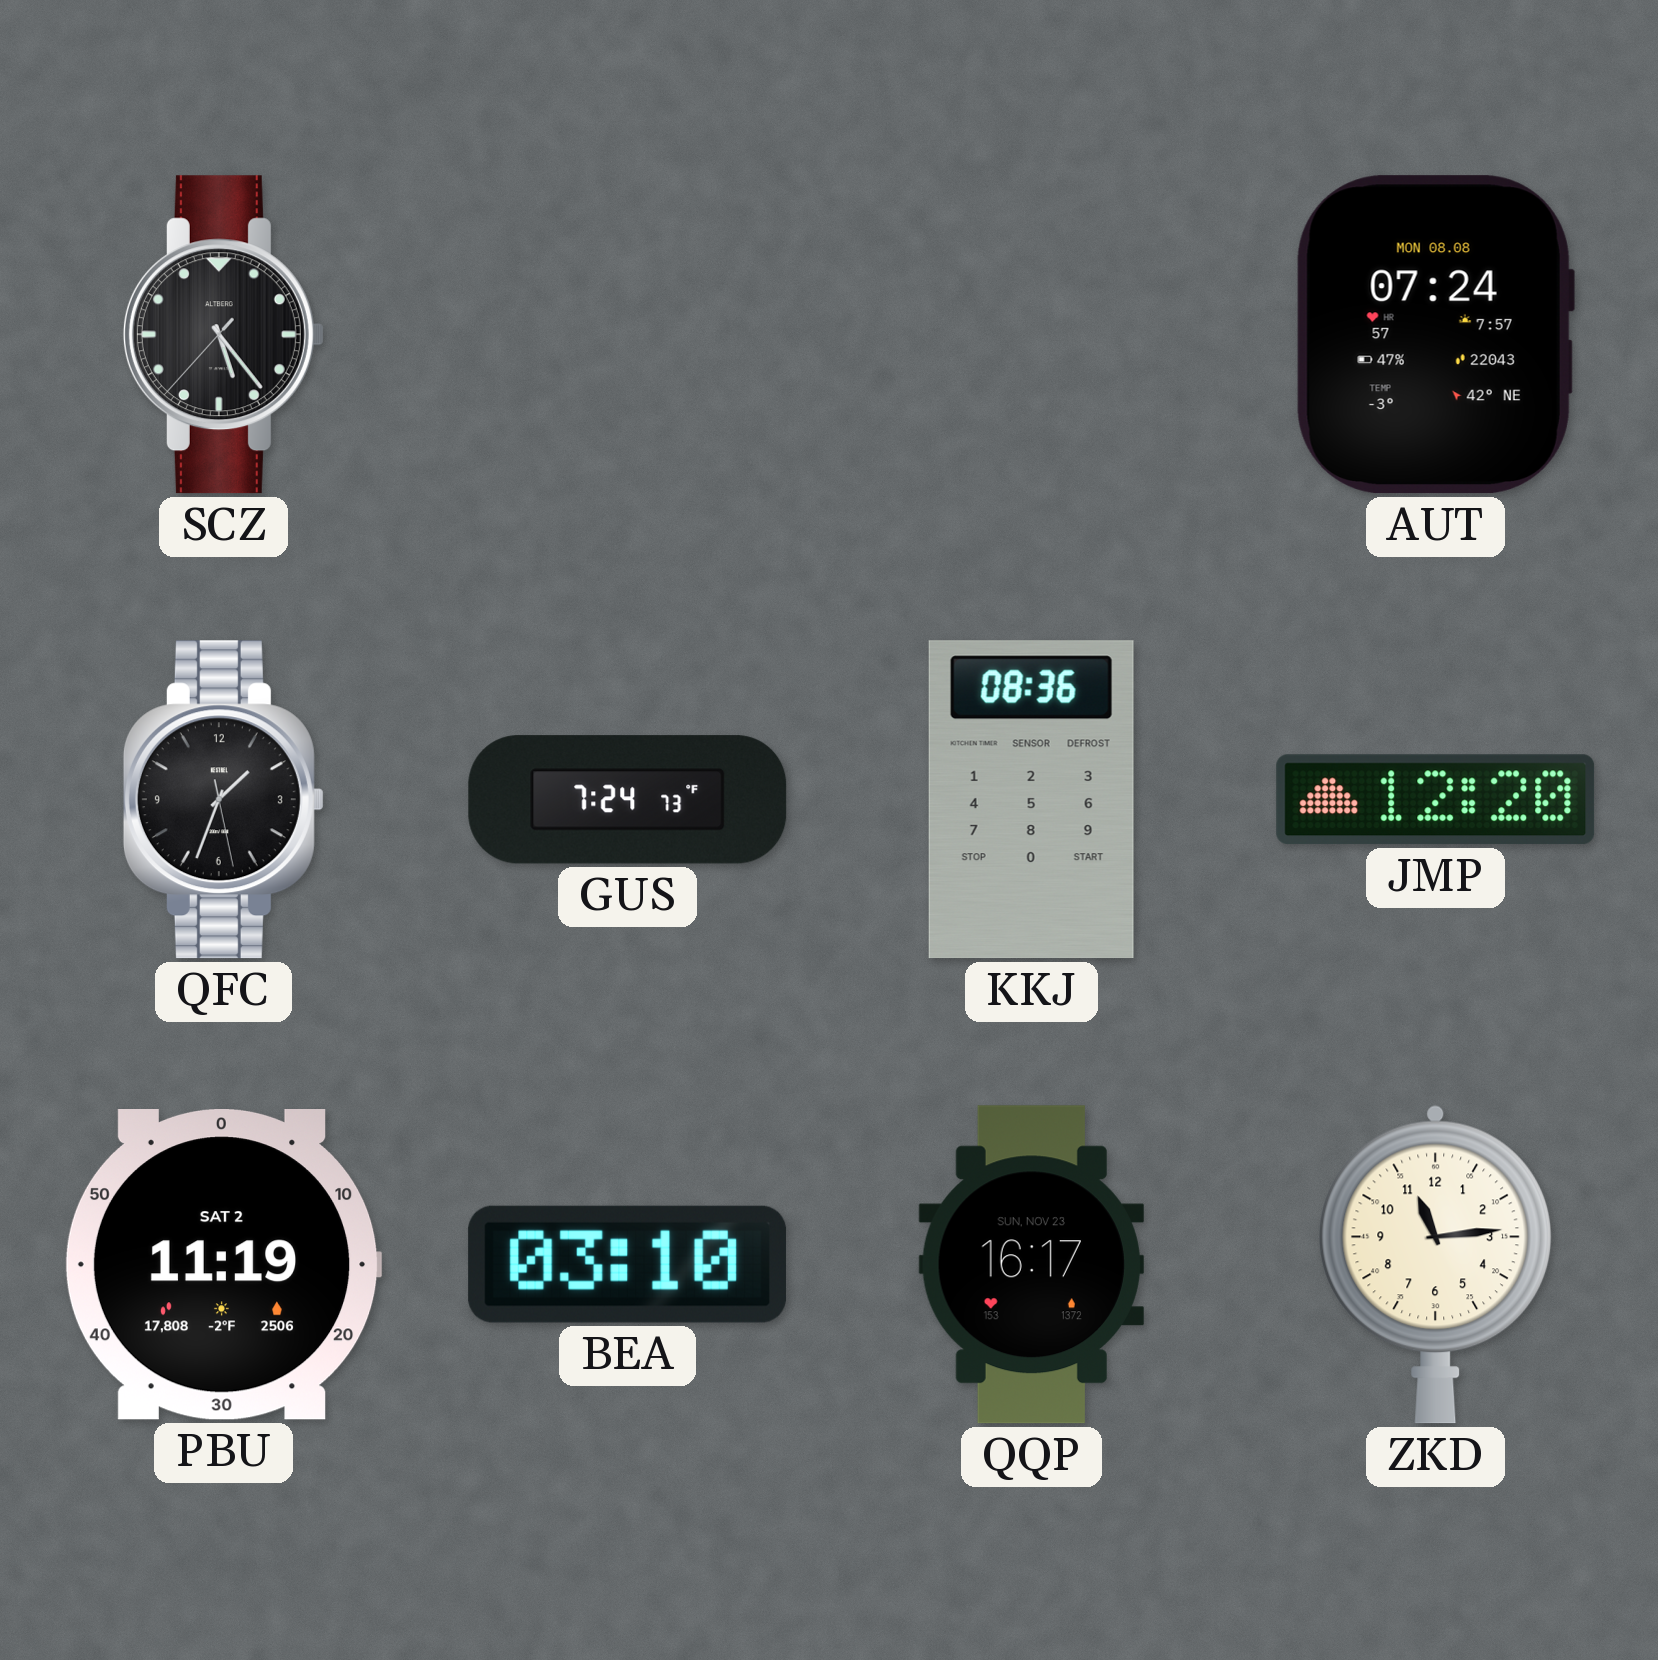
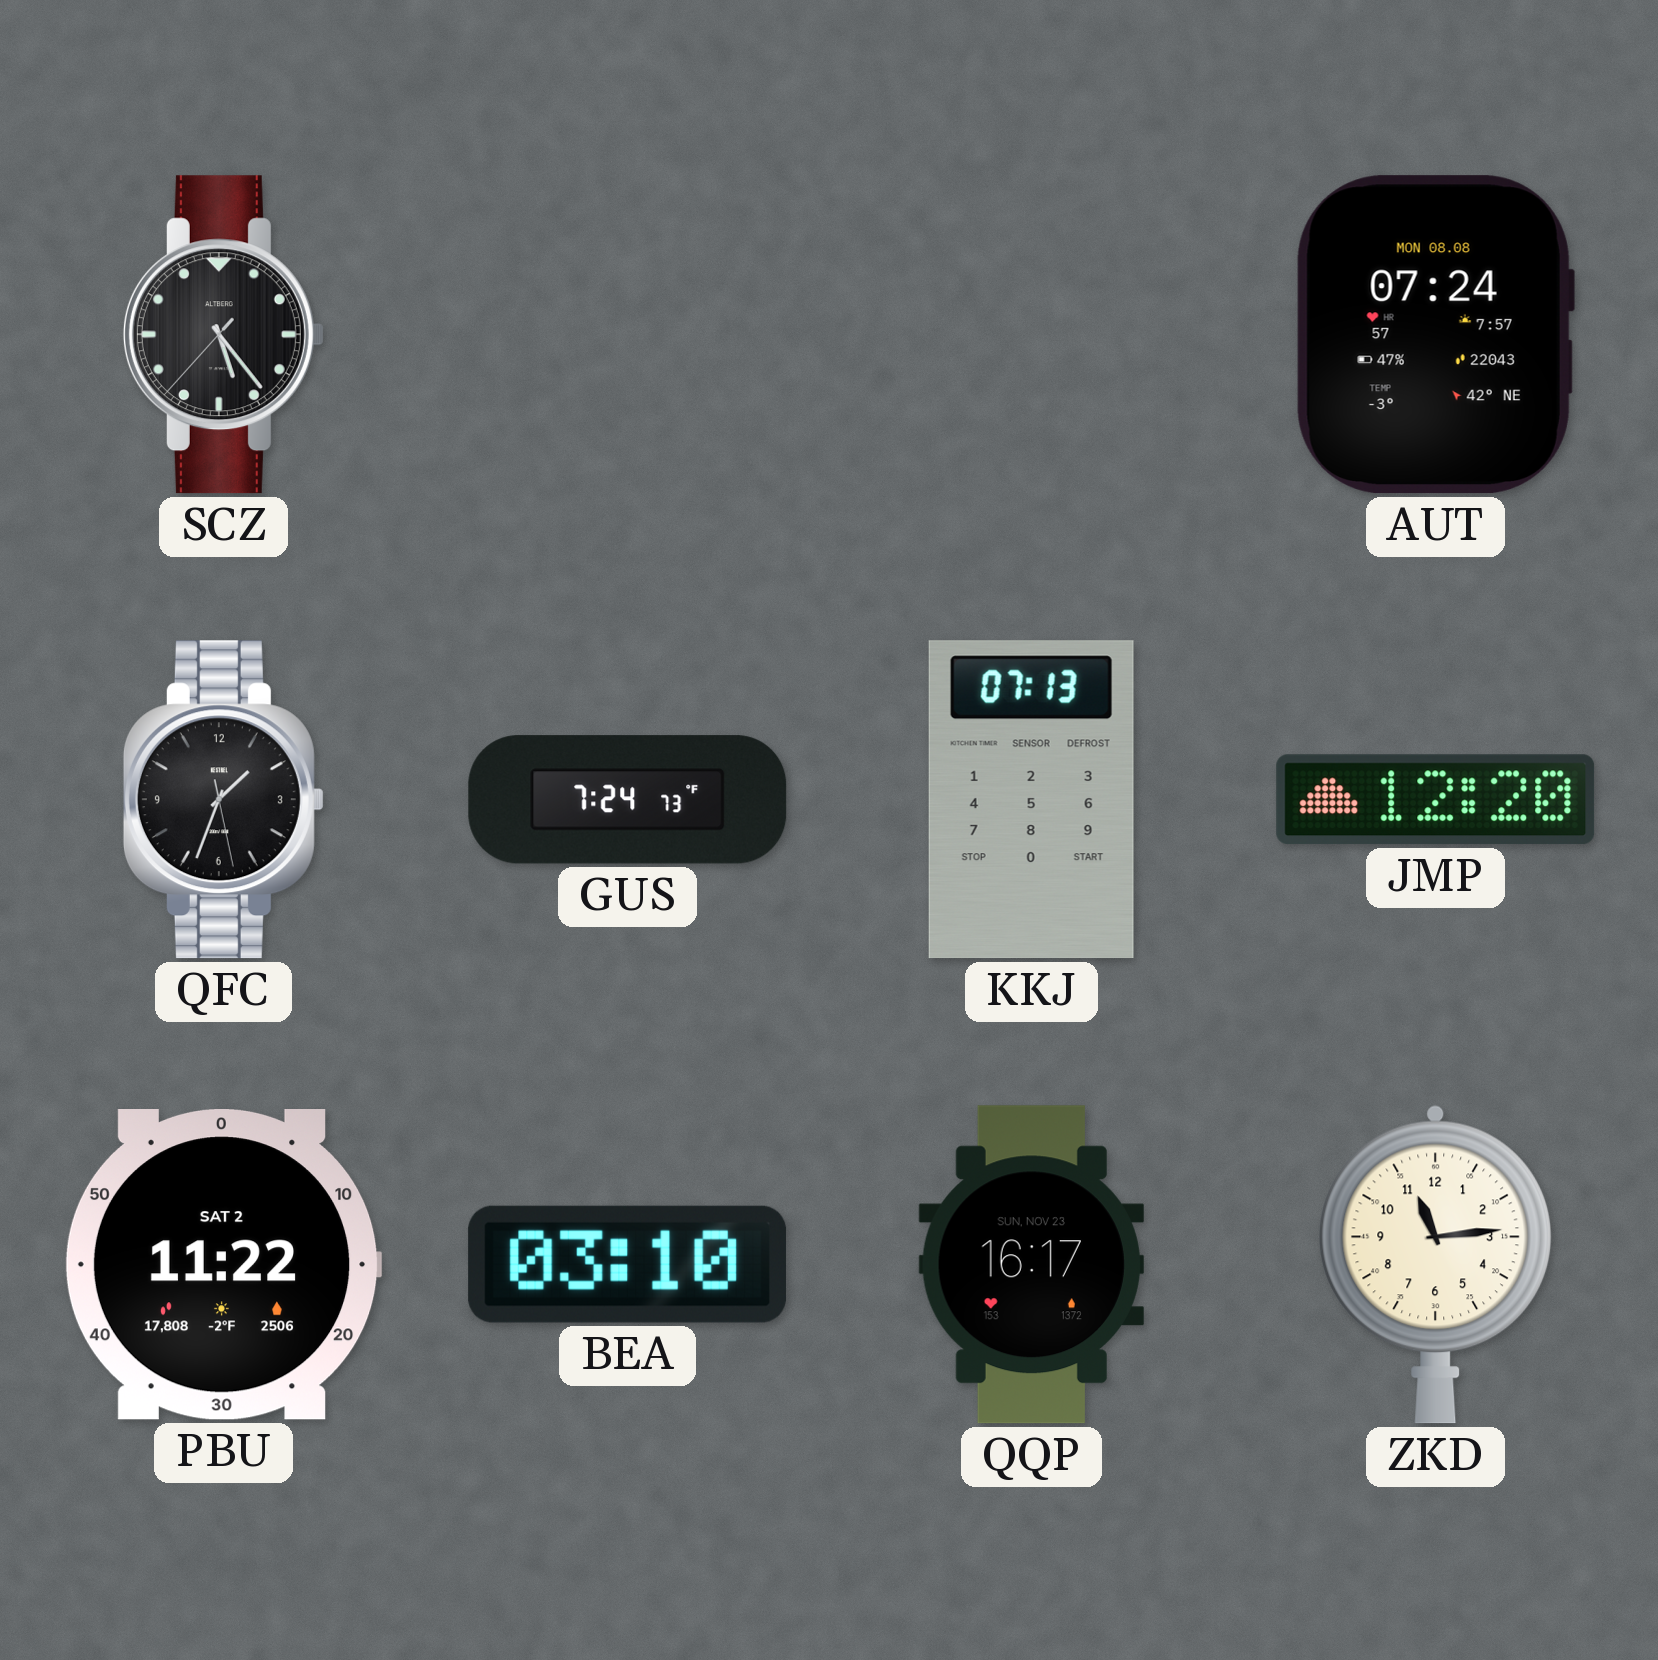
KKJ: 08:36 -> 07:13 (1031, 800)
PBU: 11:19 -> 11:22 (223, 1265)
